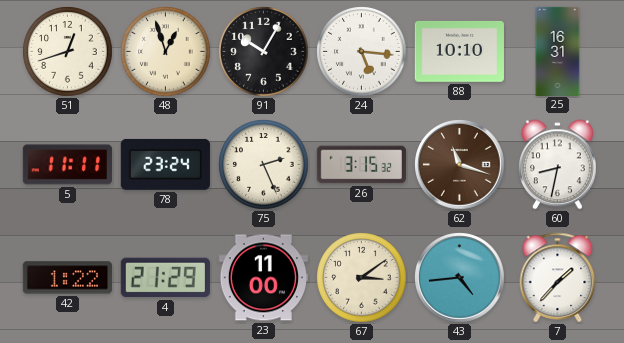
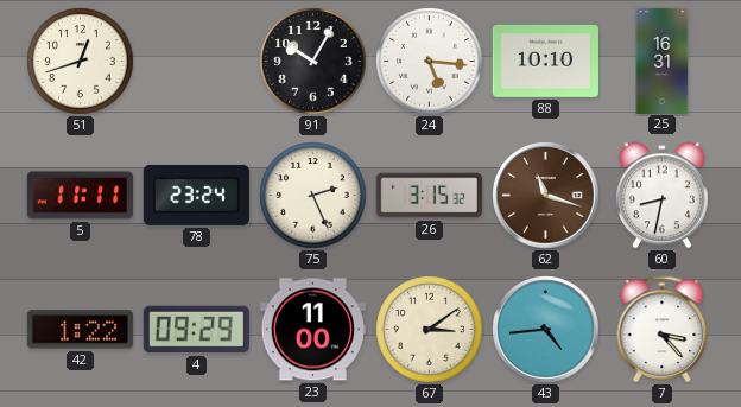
48: 12:57 -> none (166, 52)
4: 21:29 -> 09:29 (196, 330)
7: 1:37 -> 3:23 (663, 329)
